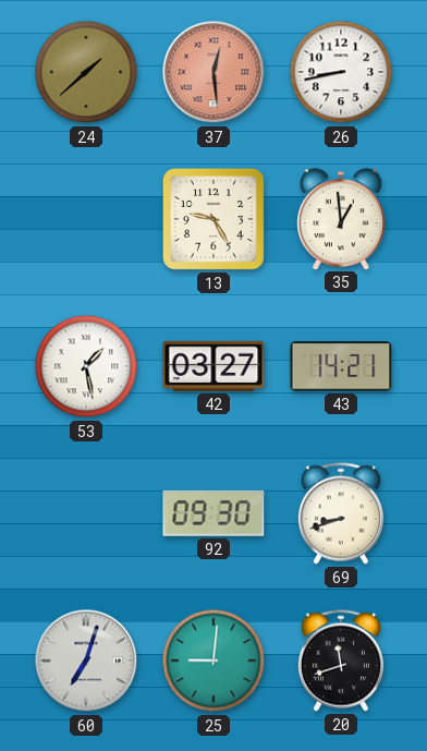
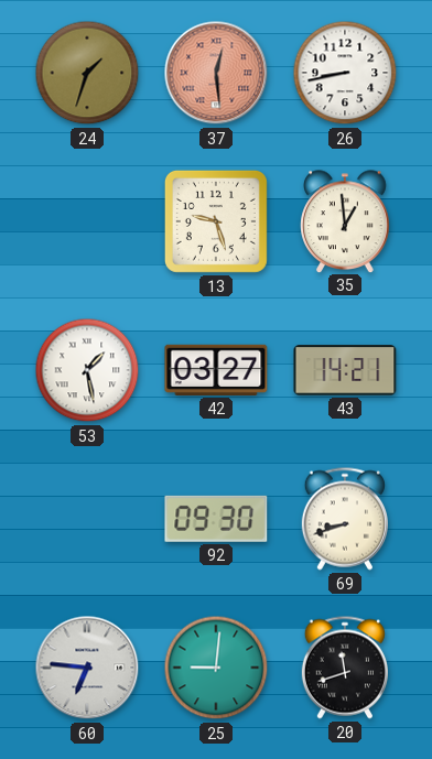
24: 1:38 -> 1:33 (87, 73)
13: 9:25 -> 9:27 (216, 221)
60: 7:03 -> 6:46 (87, 668)
